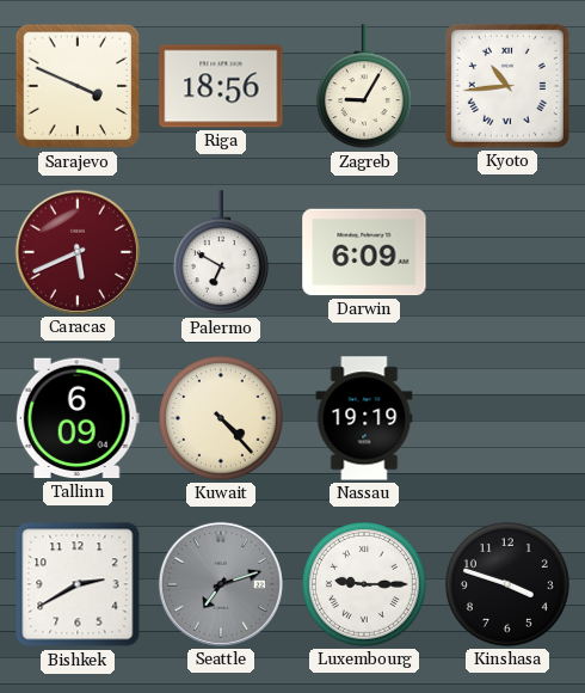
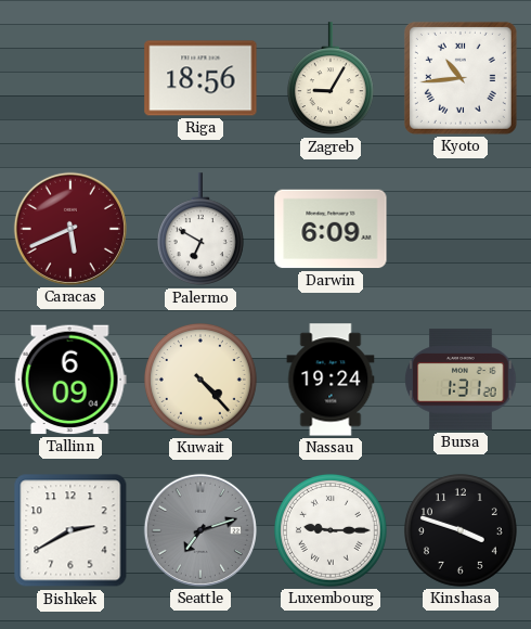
Sarajevo: 3:49 -> none (78, 86)
Nassau: 19:19 -> 19:24 (331, 380)
Bursa: none -> 1:31 (461, 380)
